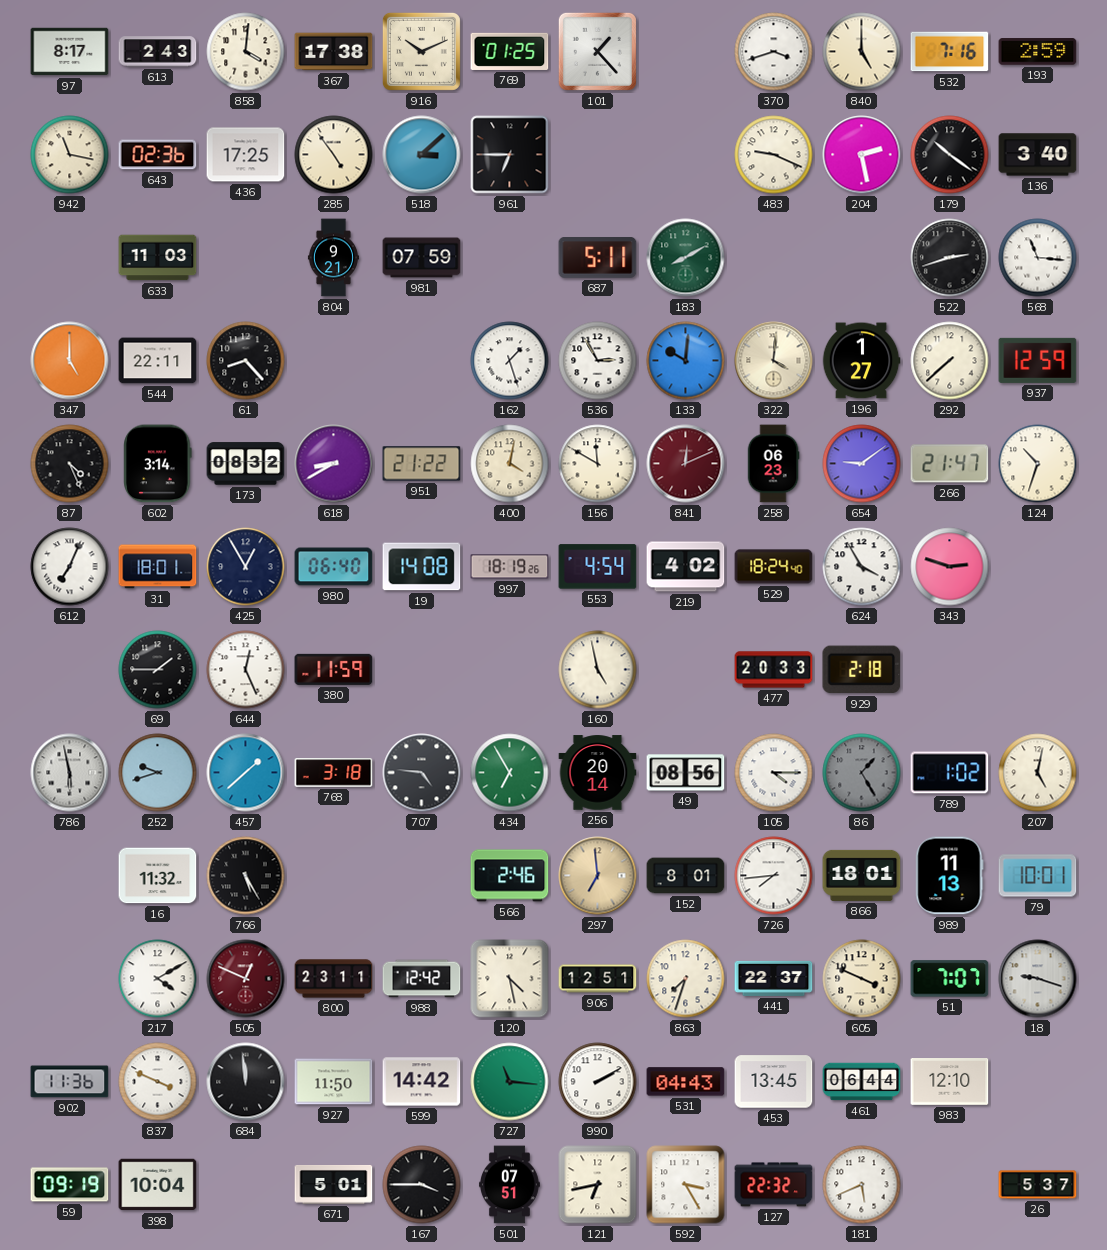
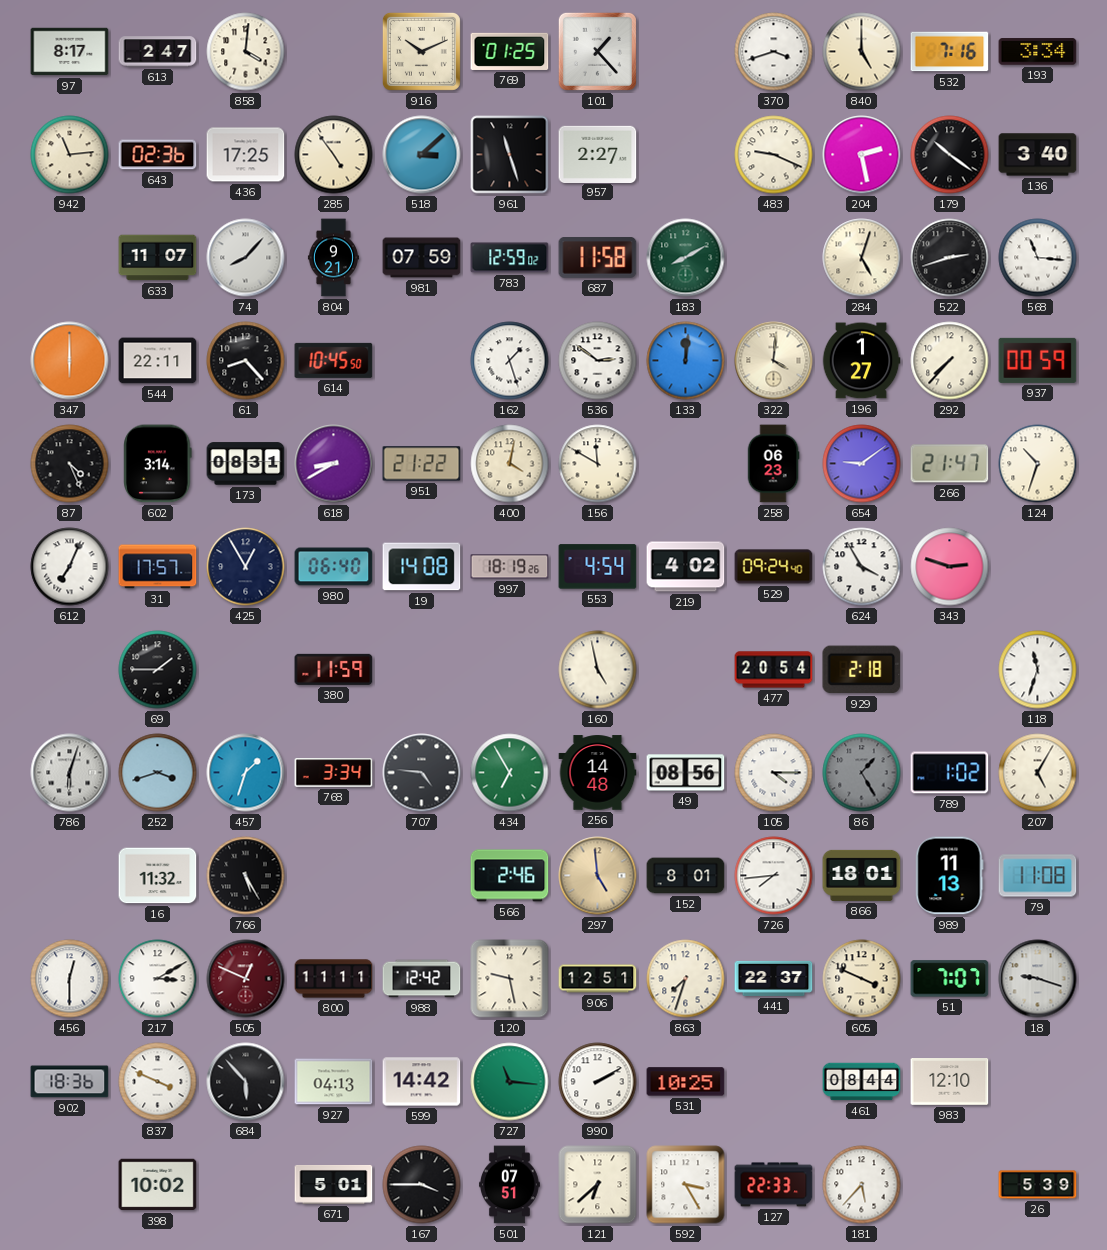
613: 2:43 -> 2:47 (158, 52)
367: 17:38 -> none (334, 52)
193: 2:59 -> 3:34 (1038, 52)
942: 11:17 -> 11:14 (70, 155)
961: 6:45 -> 11:27 (510, 155)
957: none -> 2:27 (598, 154)
633: 11:03 -> 11:07 (158, 258)
74: none -> 8:07 (246, 258)
783: none -> 12:59 (510, 258)
687: 5:11 -> 11:58 (598, 258)
284: none -> 5:03 (862, 258)
347: 5:00 -> 6:00 (70, 361)
614: none -> 10:45 (334, 360)
536: 2:55 -> 2:51 (598, 361)
133: 10:01 -> 12:01 (686, 361)
292: 7:38 -> 7:37 (950, 361)
937: 12:59 -> 00:59 (1038, 360)
173: 08:32 -> 08:31 (246, 464)
841: 12:11 -> none (686, 464)
31: 18:01 -> 17:57 (158, 567)
529: 18:24 -> 09:24 (774, 567)
644: 12:26 -> none (246, 670)
477: 20:33 -> 20:54 (774, 670)
118: none -> 11:33 (1038, 670)
786: 5:58 -> 6:03 (70, 773)
252: 9:42 -> 3:42 (158, 773)
457: 1:38 -> 1:33 (246, 773)
768: 3:18 -> 3:34 (334, 773)
256: 20:14 -> 14:48 (598, 773)
207: 5:02 -> 5:05 (1038, 773)
297: 6:59 -> 4:59 (598, 876)
79: 10:01 -> 11:08 (1038, 876)
456: none -> 12:30 (70, 979)
217: 4:10 -> 3:10 (158, 979)
800: 23:11 -> 11:11 (334, 979)
120: 4:28 -> 9:28 (510, 979)
902: 11:36 -> 18:36 (70, 1082)
684: 11:59 -> 5:53 (246, 1082)
927: 11:50 -> 04:13 (334, 1082)
531: 04:43 -> 10:25 (686, 1082)
453: 13:45 -> none (774, 1082)
461: 06:44 -> 08:44 (862, 1082)
59: 09:19 -> none (70, 1185)
398: 10:04 -> 10:02 (158, 1185)
121: 6:43 -> 6:38 (598, 1185)
127: 22:32 -> 22:33 (774, 1185)
181: 5:41 -> 5:37 (862, 1185)
26: 5:37 -> 5:39 (1038, 1185)
